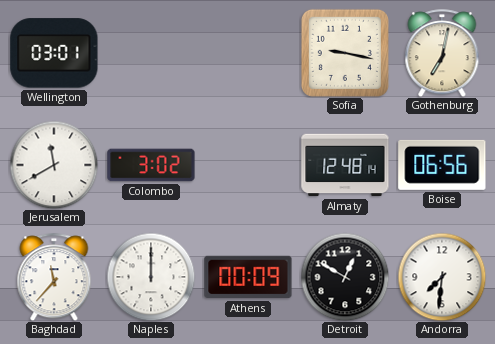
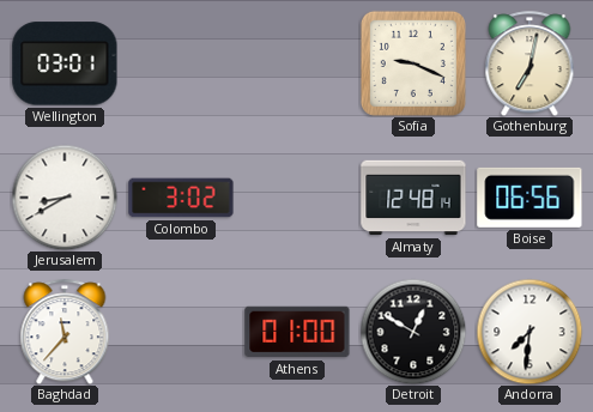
Sofia: 9:17 -> 9:19 (413, 63)
Jerusalem: 11:40 -> 8:40 (65, 198)
Naples: 12:00 -> none (151, 277)
Athens: 00:09 -> 01:00 (297, 332)
